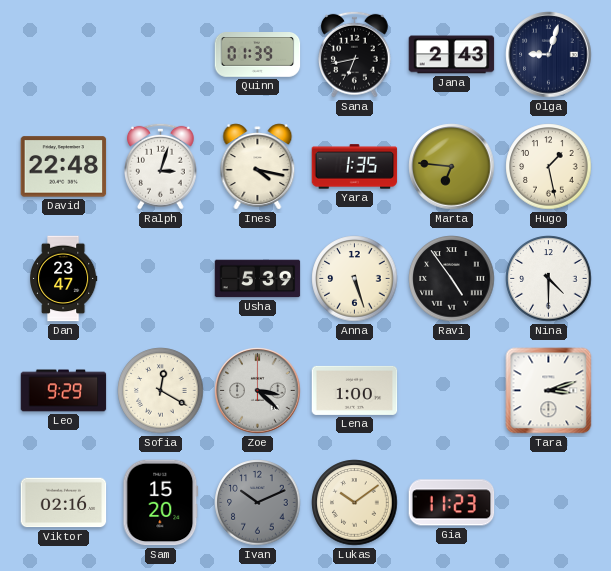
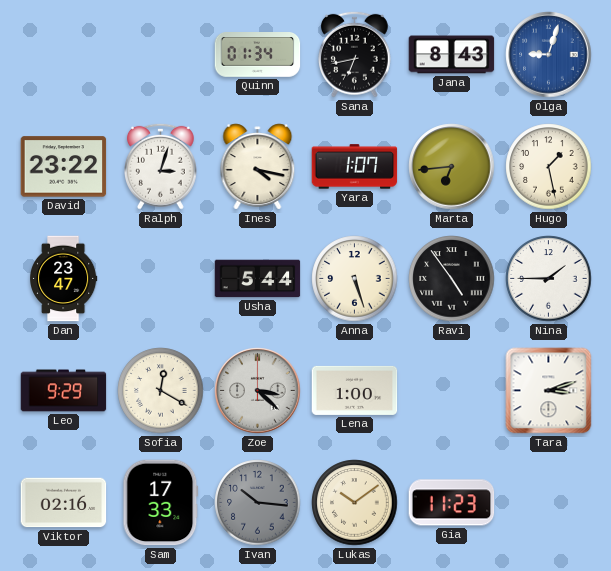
Quinn: 01:39 -> 01:34 (258, 55)
Jana: 2:43 -> 8:43 (452, 55)
Olga dial: navy -> blue (549, 55)
David: 22:48 -> 23:22 (64, 167)
Yara: 1:35 -> 1:07 (355, 167)
Marta: 6:46 -> 6:44 (452, 167)
Usha: 5:39 -> 5:44 (258, 279)
Nina: 4:30 -> 1:45 (549, 279)
Sam: 15:20 -> 17:33 (161, 503)
Ivan: 10:11 -> 10:16 (258, 503)
